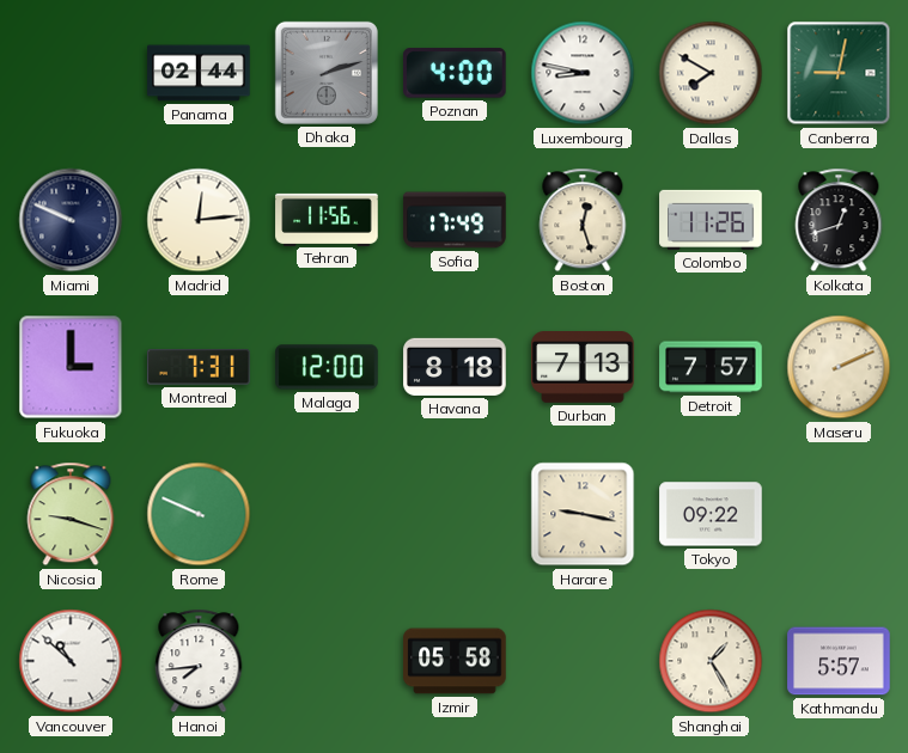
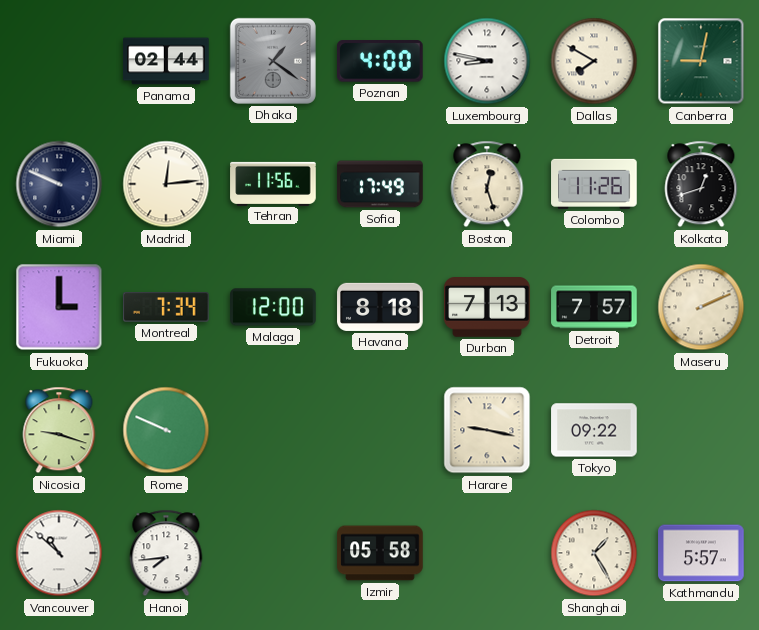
Dhaka: 2:12 -> 1:21 (273, 61)
Montreal: 7:31 -> 7:34 (166, 307)
